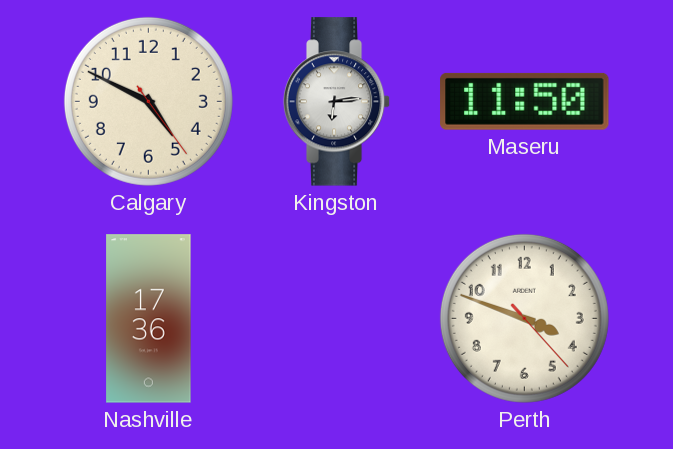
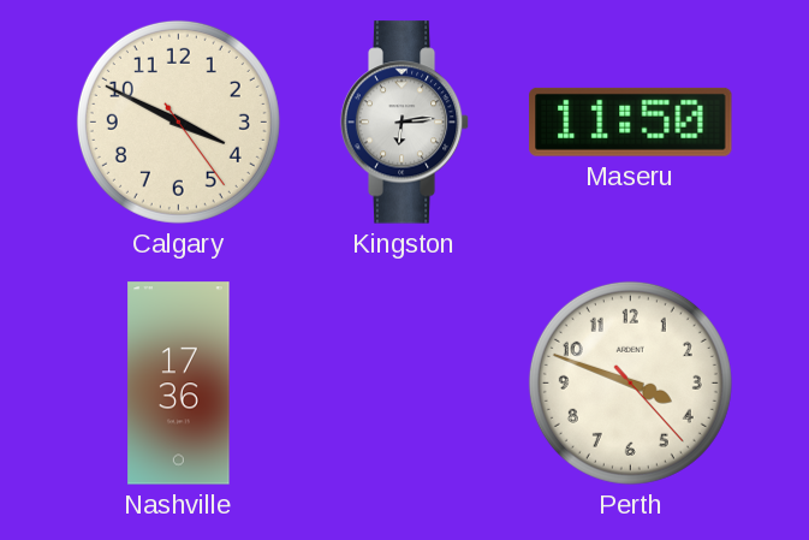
Calgary: 4:49 -> 3:49 (178, 121)
